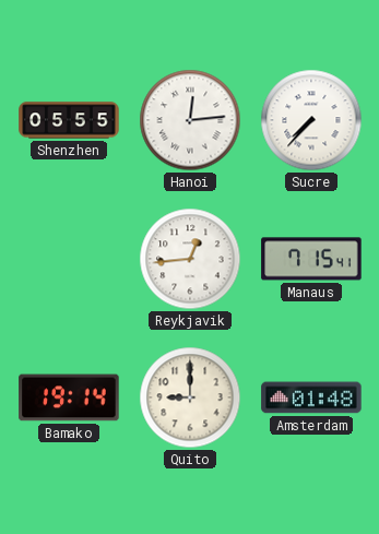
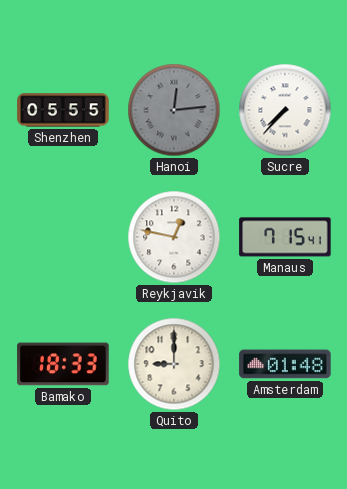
Hanoi dial: white -> grey (174, 110)
Reykjavik: 12:44 -> 12:47 (174, 237)
Bamako: 19:14 -> 18:33 (63, 364)
